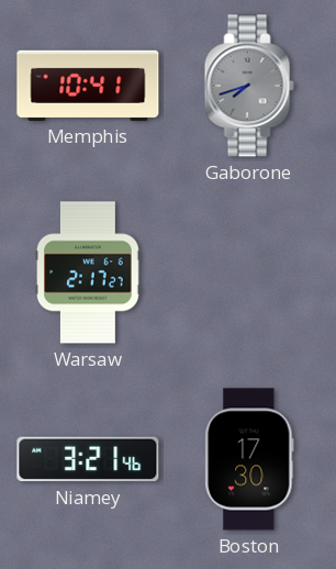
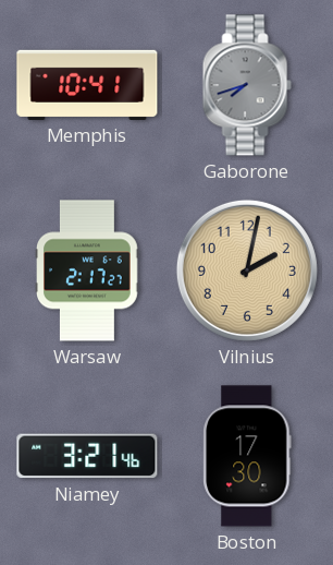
Vilnius: none -> 2:02 (247, 271)
